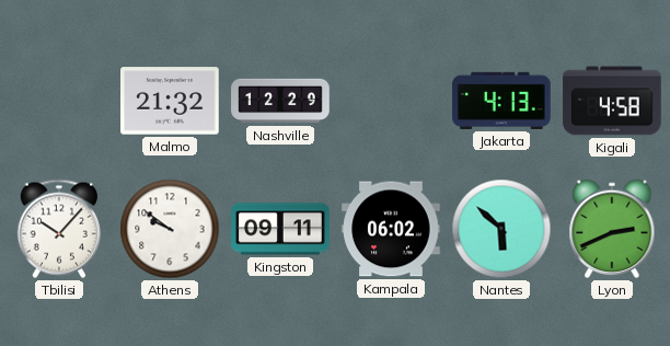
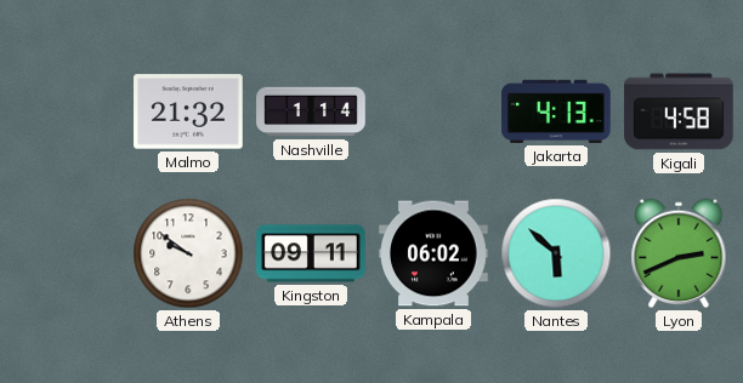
Nashville: 12:29 -> 1:14 (311, 112)
Tbilisi: 10:07 -> none (59, 229)
